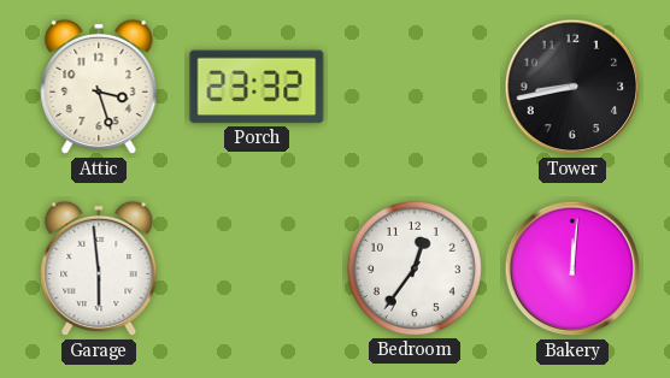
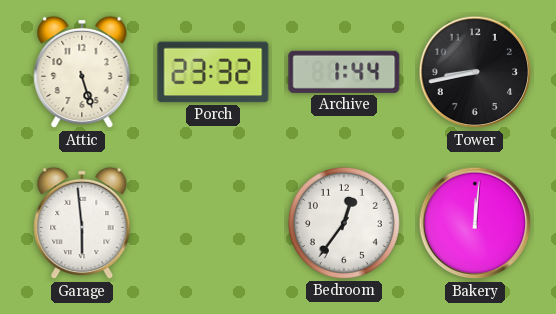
Attic: 3:27 -> 5:27 (82, 72)
Archive: none -> 1:44 (344, 72)
